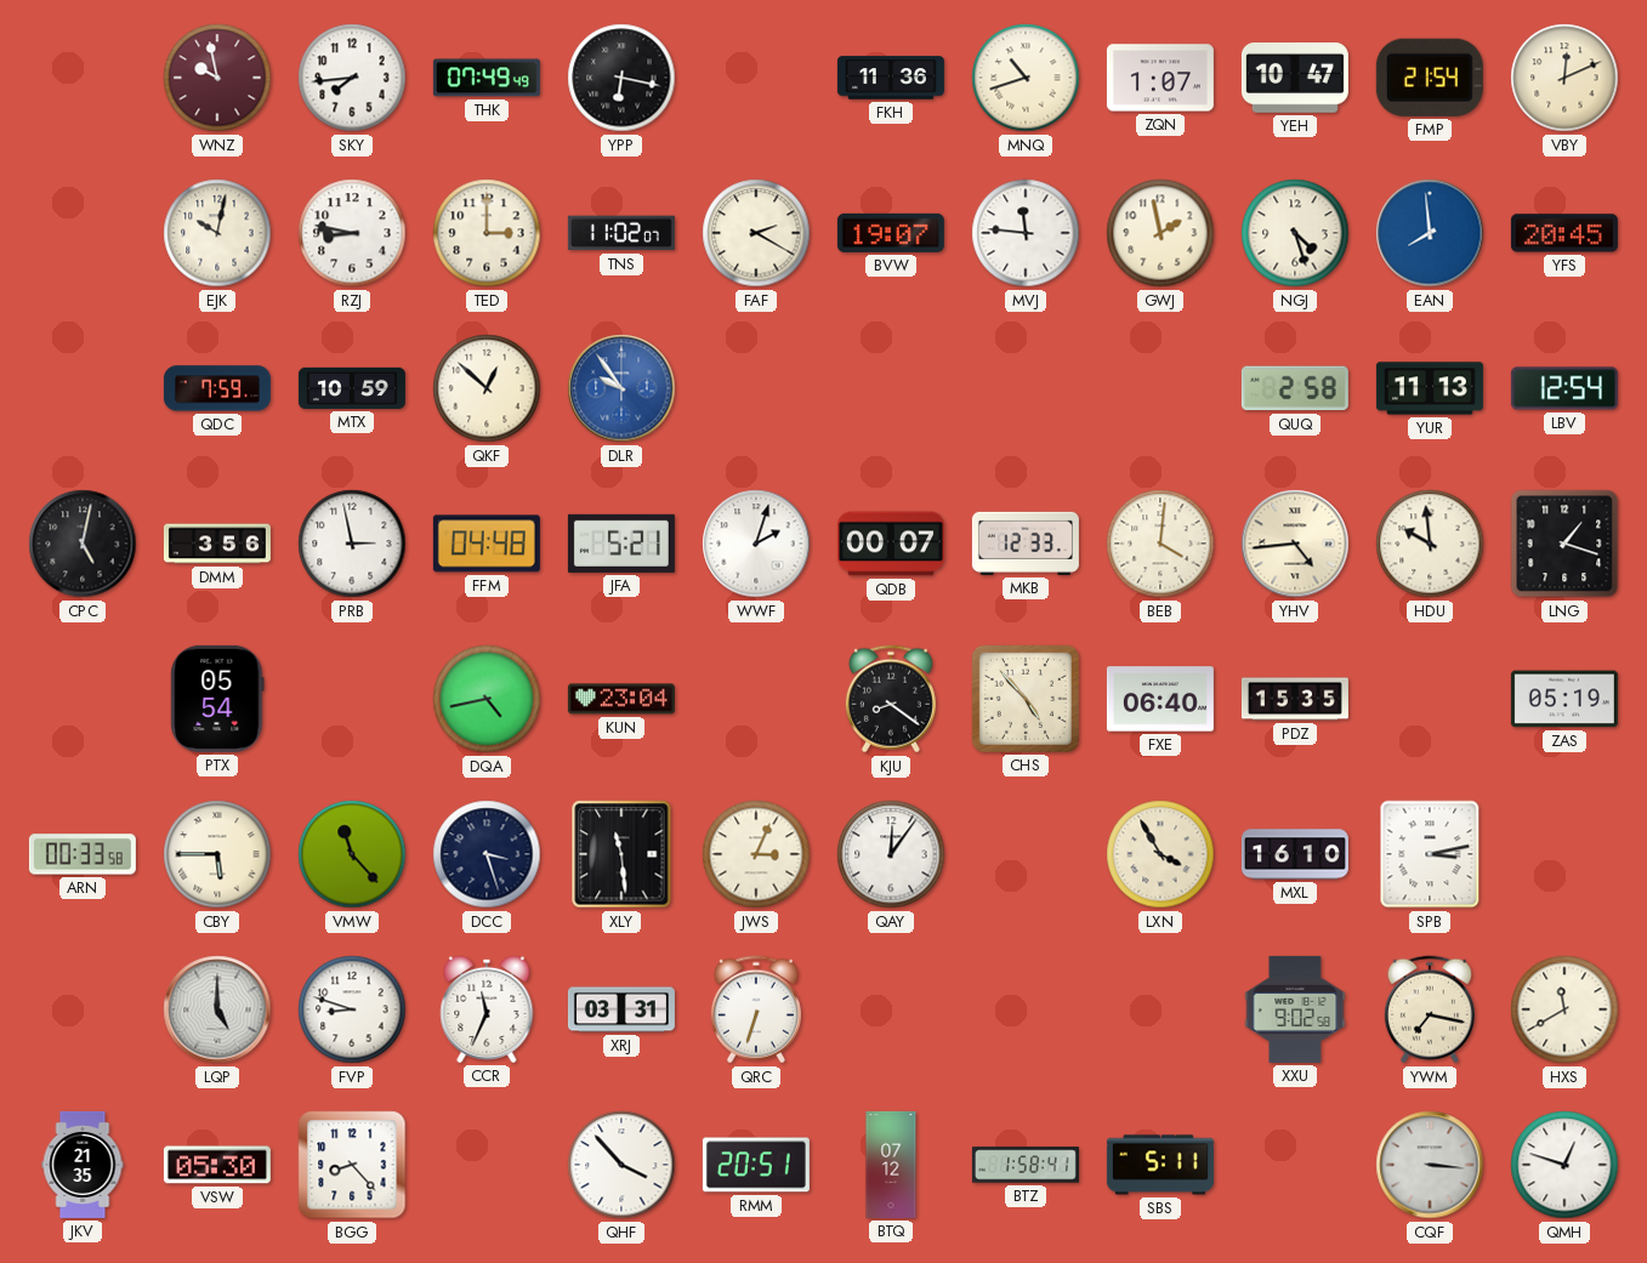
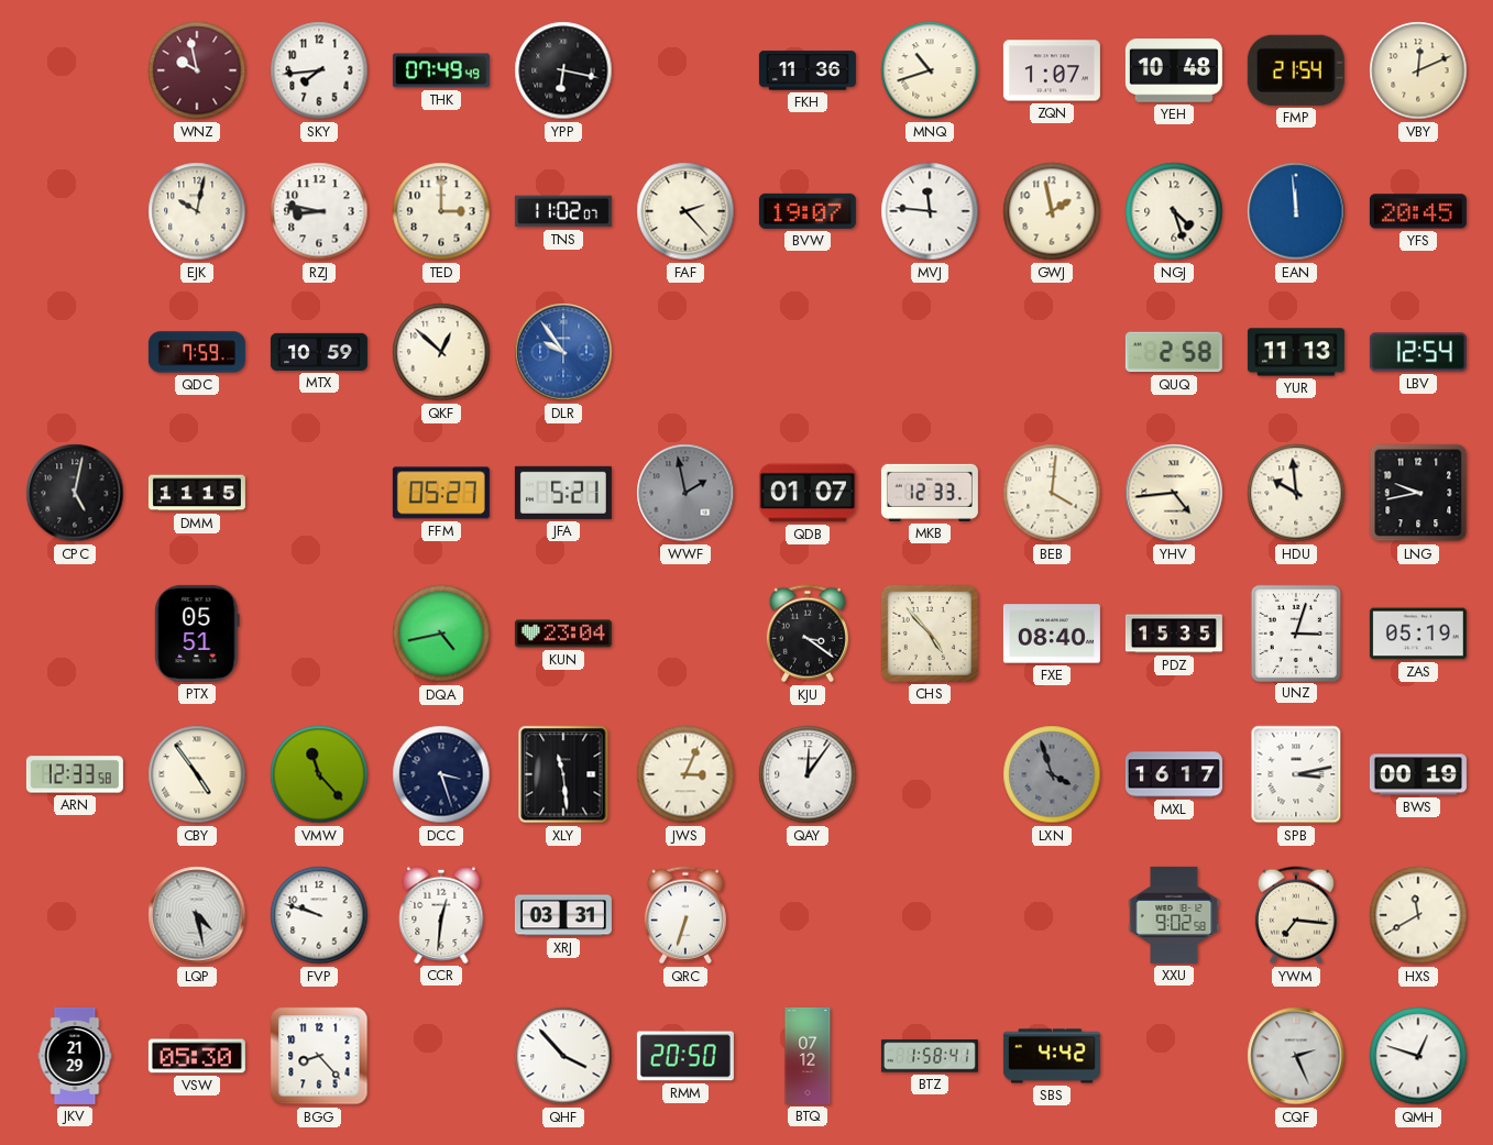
YEH: 10:47 -> 10:48 (1174, 71)
FAF: 2:20 -> 2:23 (685, 211)
EAN: 7:59 -> 11:59 (1296, 211)
DMM: 3:56 -> 11:15 (197, 493)
PRB: 2:58 -> none (352, 544)
FFM: 04:48 -> 05:27 (441, 493)
WWF: 2:03 -> 1:58 (685, 493)
WWF dial: white -> grey (685, 493)
QDB: 00:07 -> 01:07 (808, 493)
LNG: 1:18 -> 9:43 (1418, 493)
PTX: 05:54 -> 05:51 (197, 634)
KJU: 8:21 -> 3:21 (808, 634)
FXE: 06:40 -> 08:40 (1052, 634)
UNZ: none -> 3:03 (1295, 632)
ARN: 00:33 -> 12:33 (75, 774)
CBY: 5:45 -> 4:54 (197, 774)
LXN: 3:55 -> 3:57 (1052, 774)
LXN dial: cream -> grey (1052, 774)
MXL: 16:10 -> 16:17 (1174, 774)
BWS: none -> 00:19 (1418, 774)
LQP: 5:00 -> 4:28 (197, 915)
FVP: 8:48 -> 9:48 (319, 915)
CCR: 11:34 -> 12:31 (441, 915)
YWM: 7:17 -> 7:16 (1296, 915)
JKV: 21:35 -> 21:29 (75, 1056)
RMM: 20:51 -> 20:50 (685, 1056)
SBS: 5:11 -> 4:42 (1052, 1056)
CQF: 3:16 -> 2:26 (1296, 1056)
